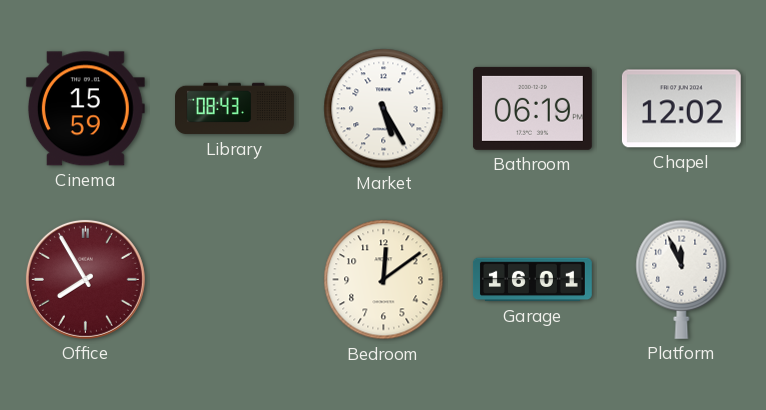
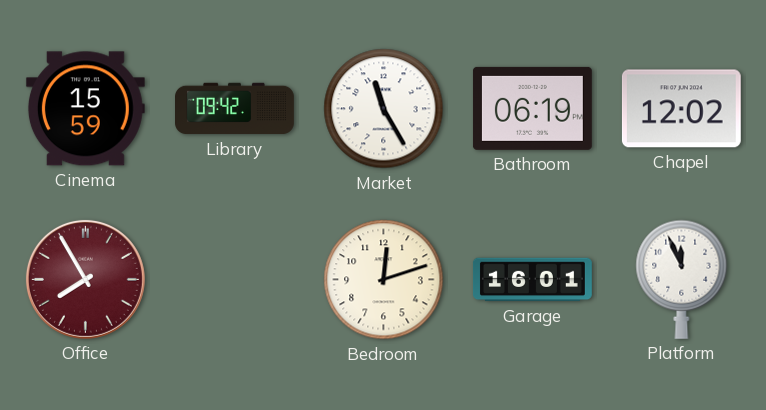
Library: 08:43 -> 09:42 (235, 109)
Market: 5:25 -> 11:25 (384, 109)
Bedroom: 12:09 -> 12:12 (384, 280)
